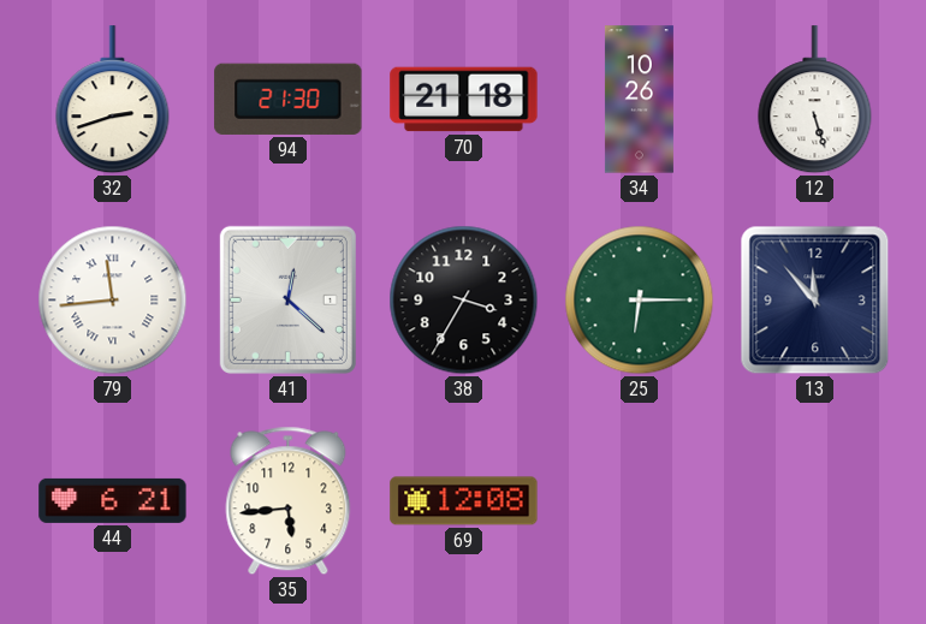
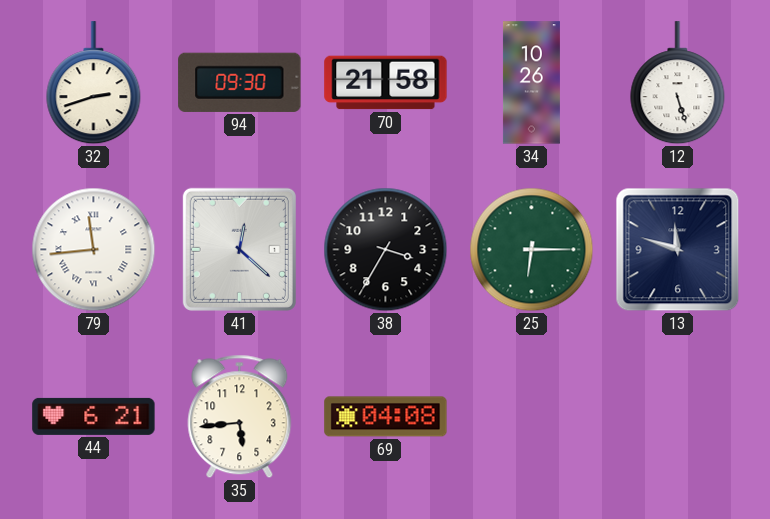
94: 21:30 -> 09:30 (240, 82)
70: 21:18 -> 21:58 (386, 83)
13: 11:53 -> 11:48 (678, 250)
69: 12:08 -> 04:08 (386, 417)
